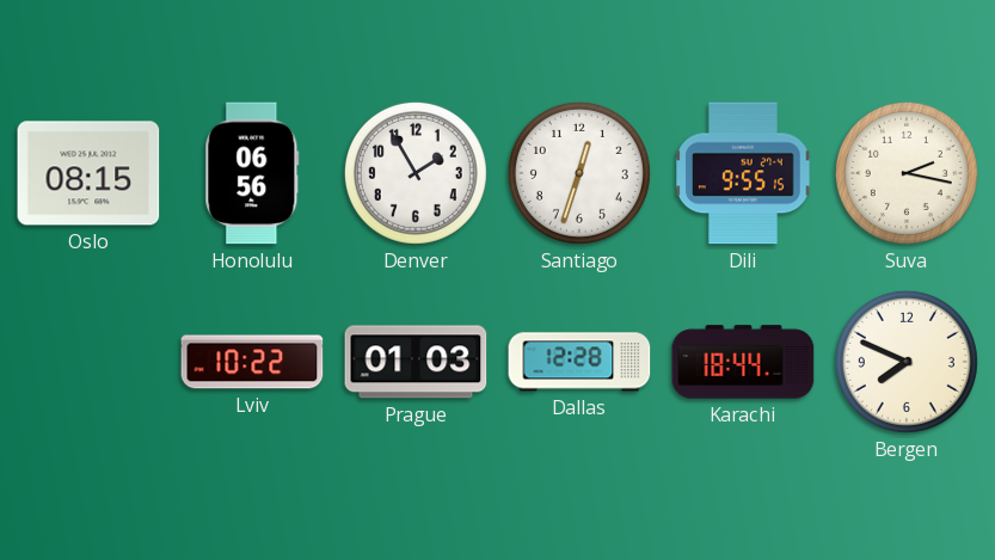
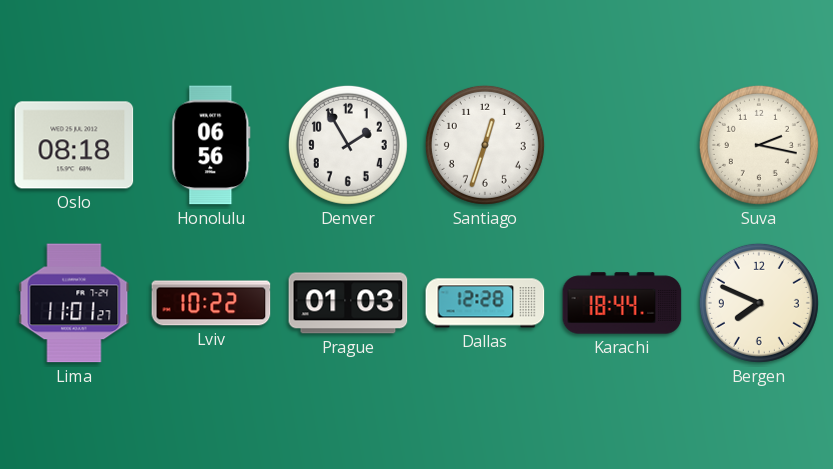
Oslo: 08:15 -> 08:18 (74, 145)
Dili: 9:55 -> none (744, 173)
Lima: none -> 11:01 (74, 303)
